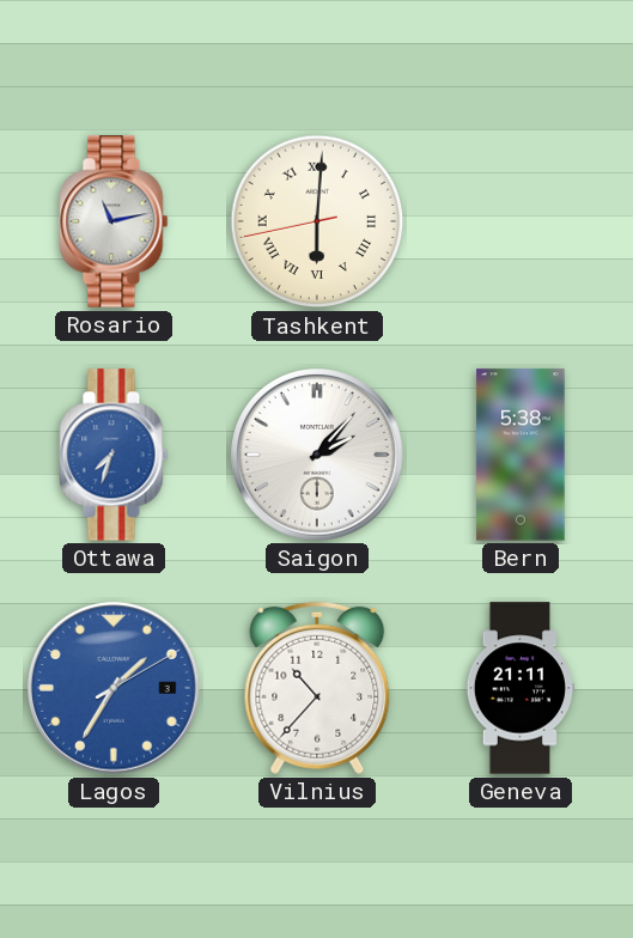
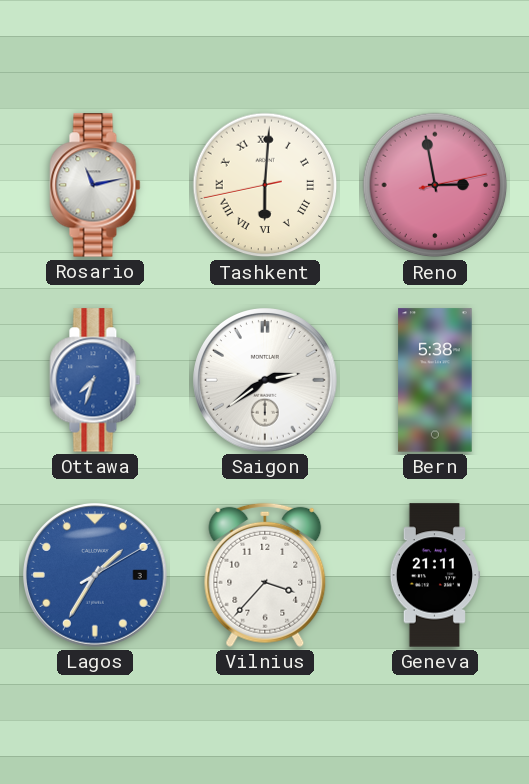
Reno: none -> 2:58 (435, 185)
Saigon: 2:07 -> 2:39 (266, 381)
Vilnius: 10:37 -> 3:37 (265, 575)
